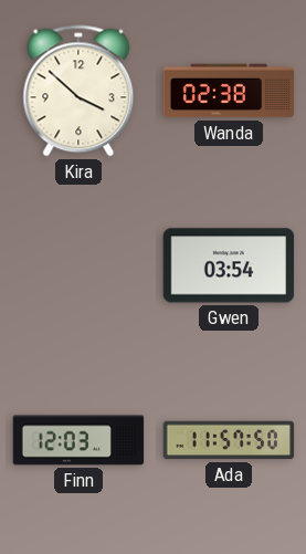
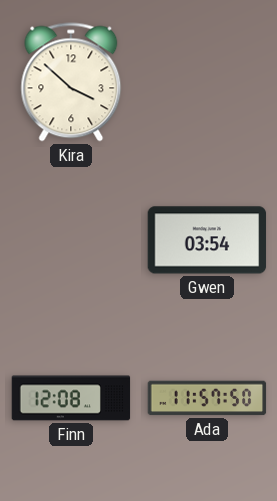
Wanda: 02:38 -> none (229, 91)
Finn: 12:03 -> 12:08 (71, 398)
